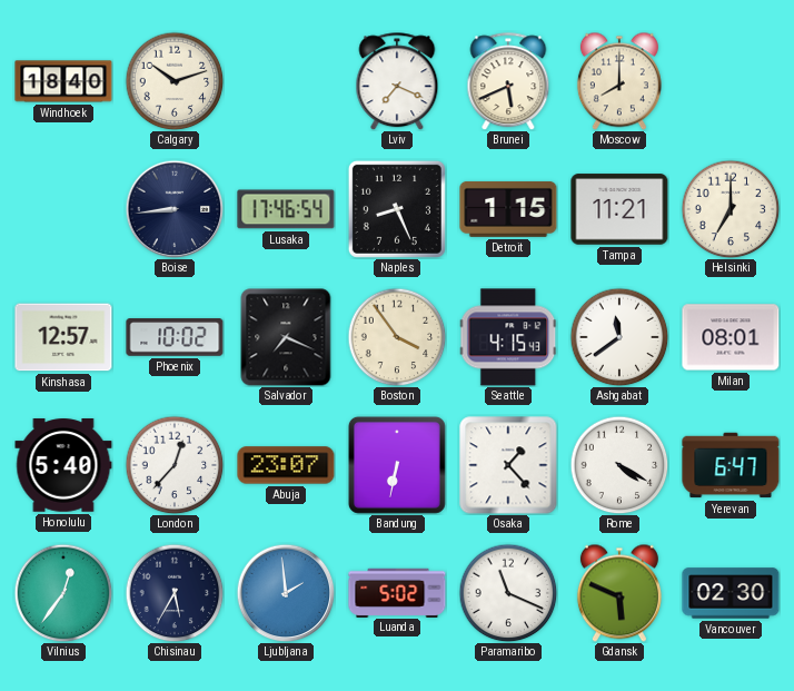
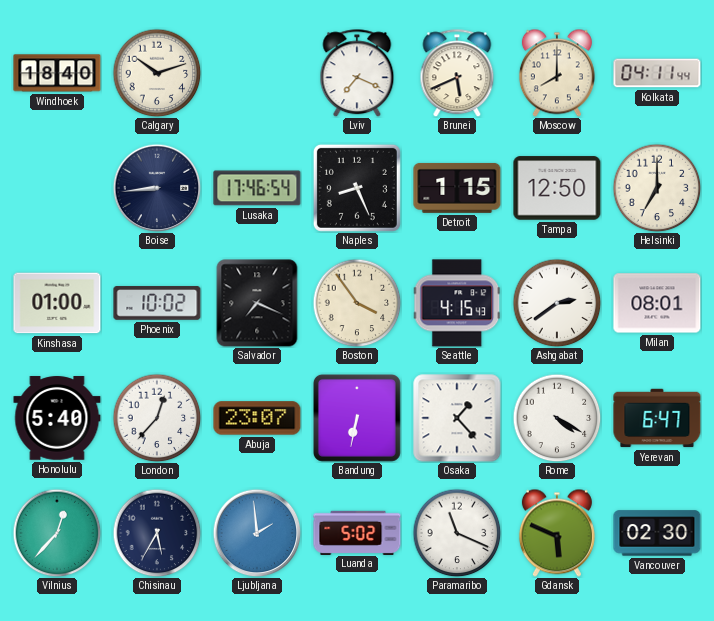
Kolkata: none -> 04:11 (657, 73)
Tampa: 11:21 -> 12:50 (557, 188)
Kinshasa: 12:57 -> 01:00 (57, 303)
Ashgabat: 11:39 -> 2:39 (557, 303)
Vilnius: 12:36 -> 12:37 (57, 533)
